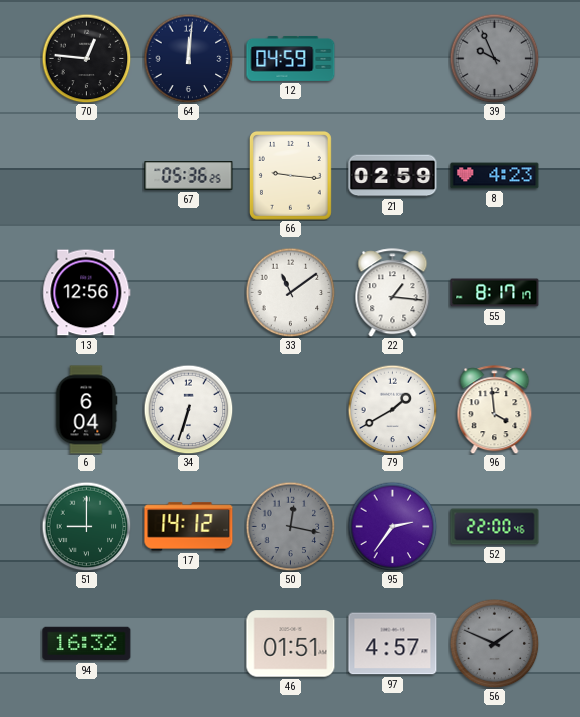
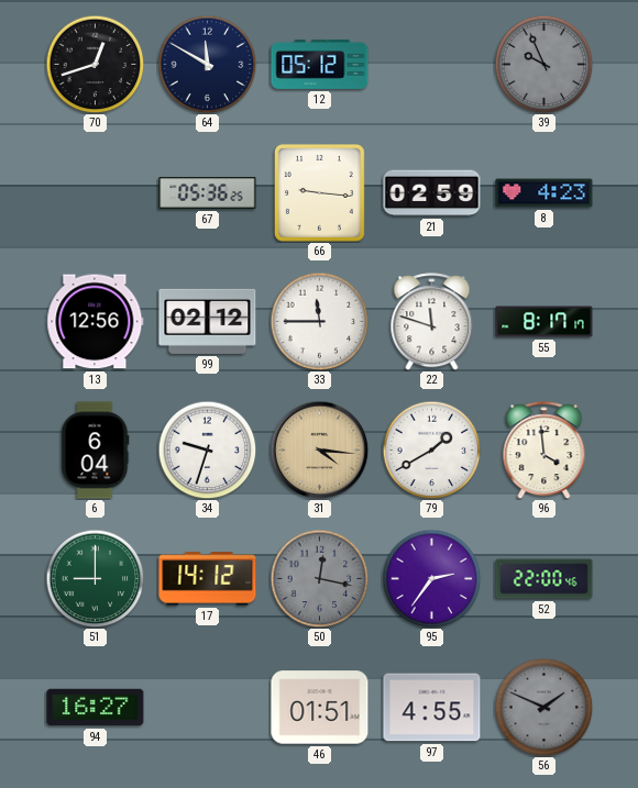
70: 12:46 -> 12:42 (95, 64)
64: 12:01 -> 11:50 (207, 64)
12: 04:59 -> 05:12 (320, 64)
99: none -> 02:12 (208, 321)
33: 11:09 -> 11:45 (319, 321)
22: 1:16 -> 11:48 (432, 322)
34: 6:33 -> 9:33 (207, 450)
31: none -> 4:16 (319, 450)
94: 16:32 -> 16:27 (96, 708)
97: 4:57 -> 4:55 (432, 708)
